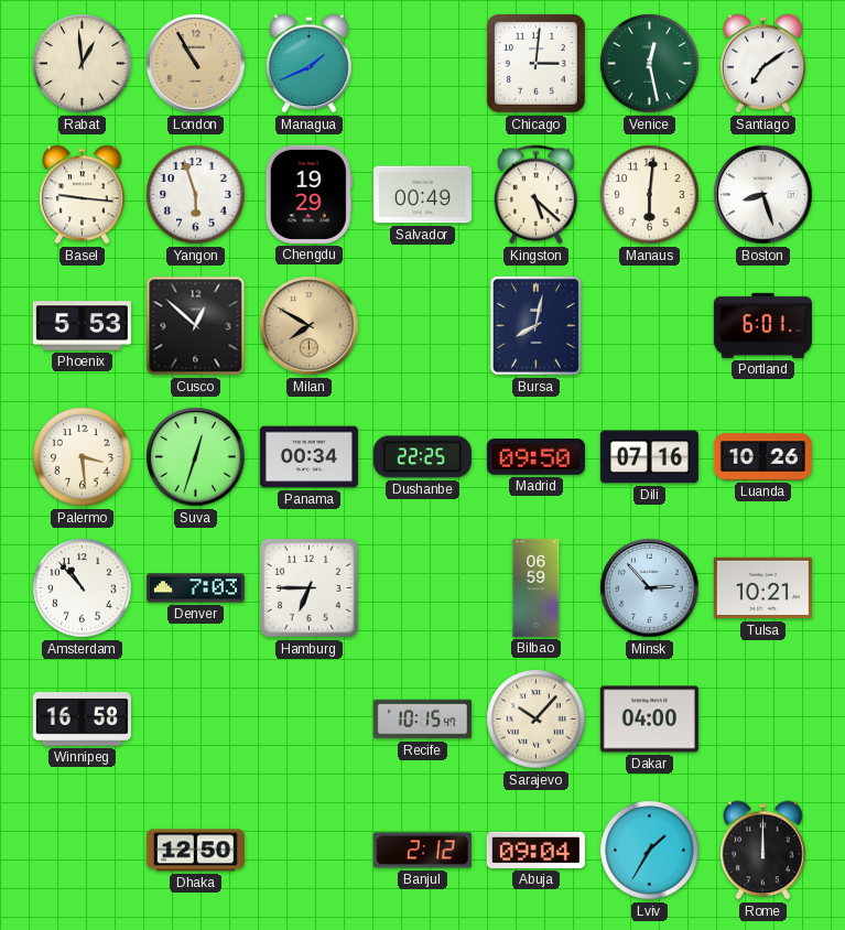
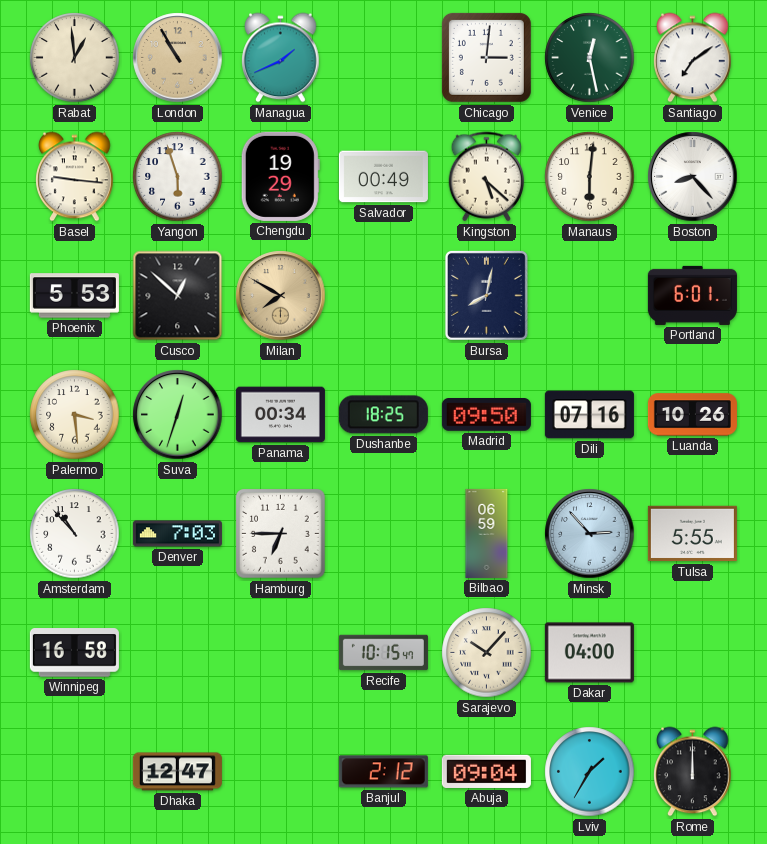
Boston: 8:27 -> 8:23 (693, 177)
Dushanbe: 22:25 -> 18:25 (383, 415)
Tulsa: 10:21 -> 5:55 (692, 534)
Dhaka: 12:50 -> 12:47 (177, 772)
